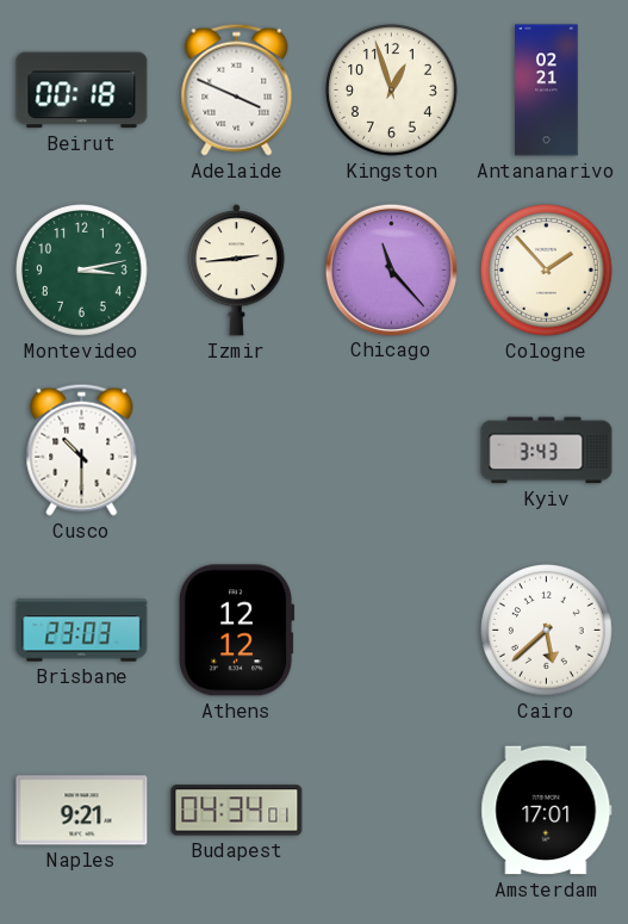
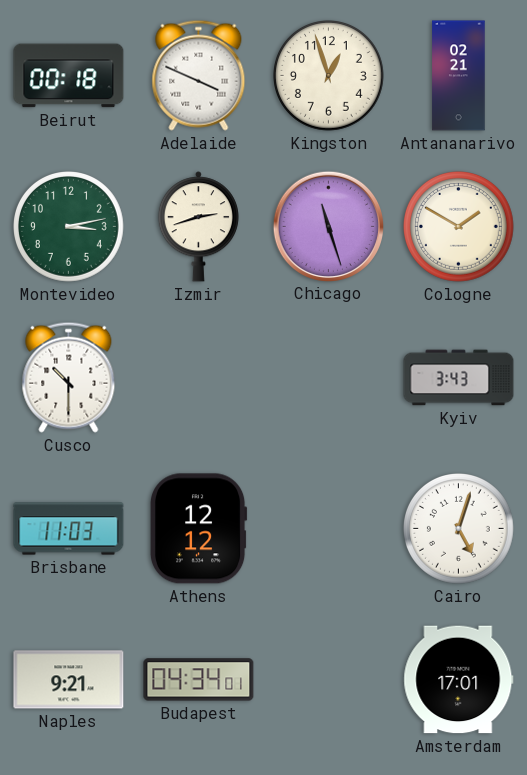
Izmir: 2:44 -> 2:42 (198, 227)
Chicago: 11:23 -> 11:27 (328, 226)
Cologne: 1:53 -> 1:50 (459, 227)
Brisbane: 23:03 -> 11:03 (69, 529)
Cairo: 5:38 -> 5:03 (459, 529)
